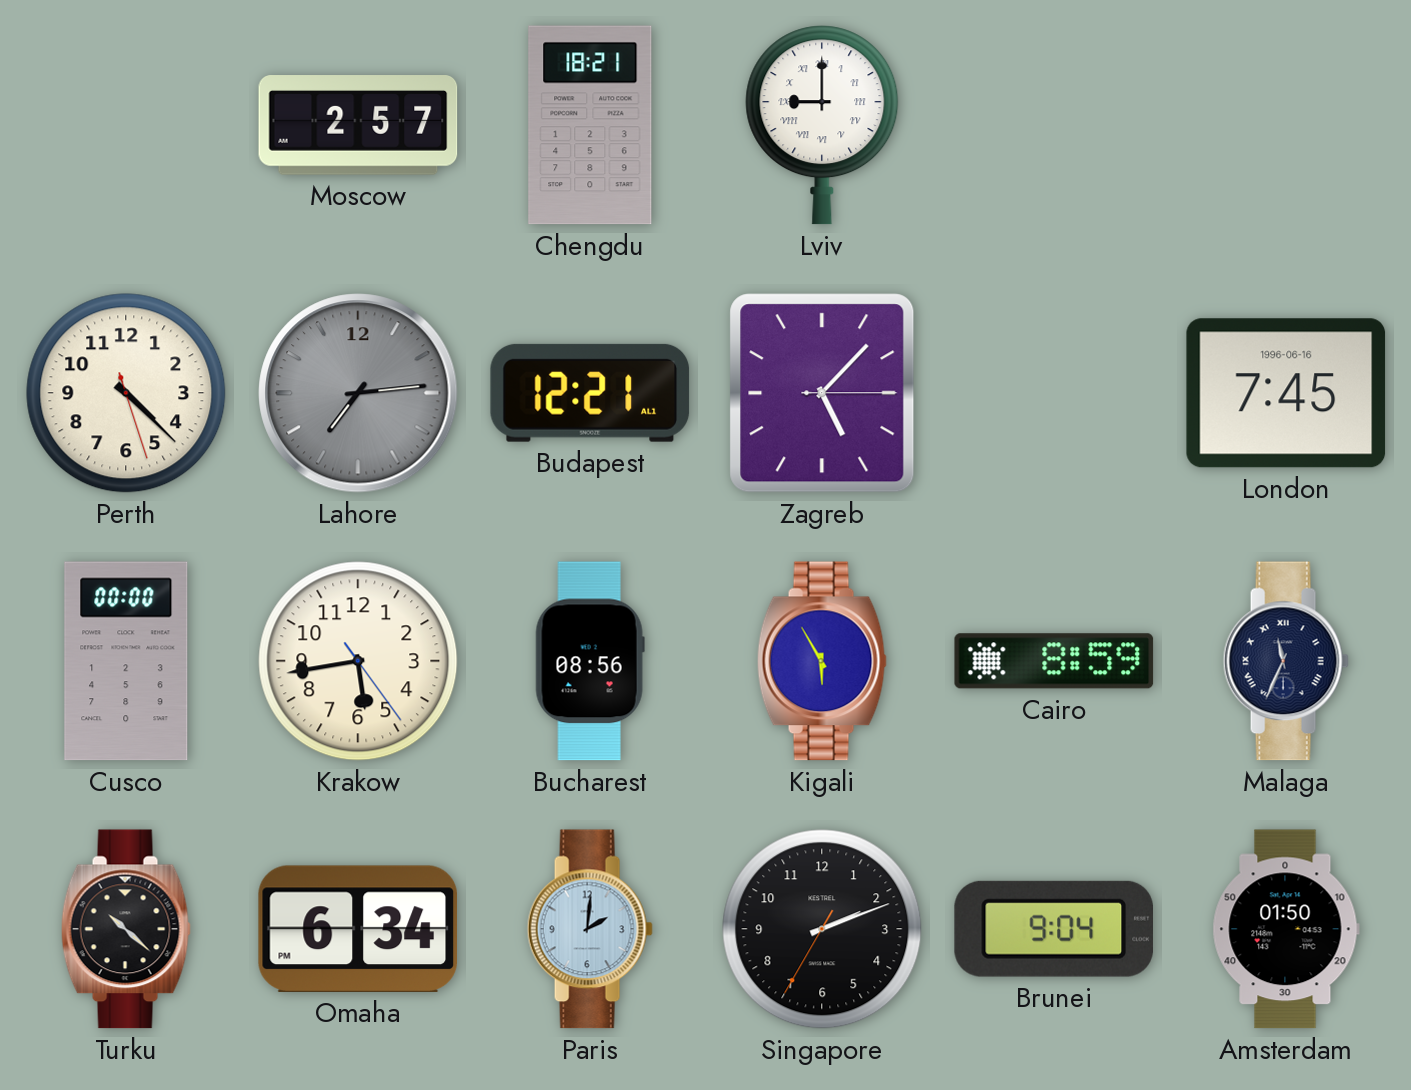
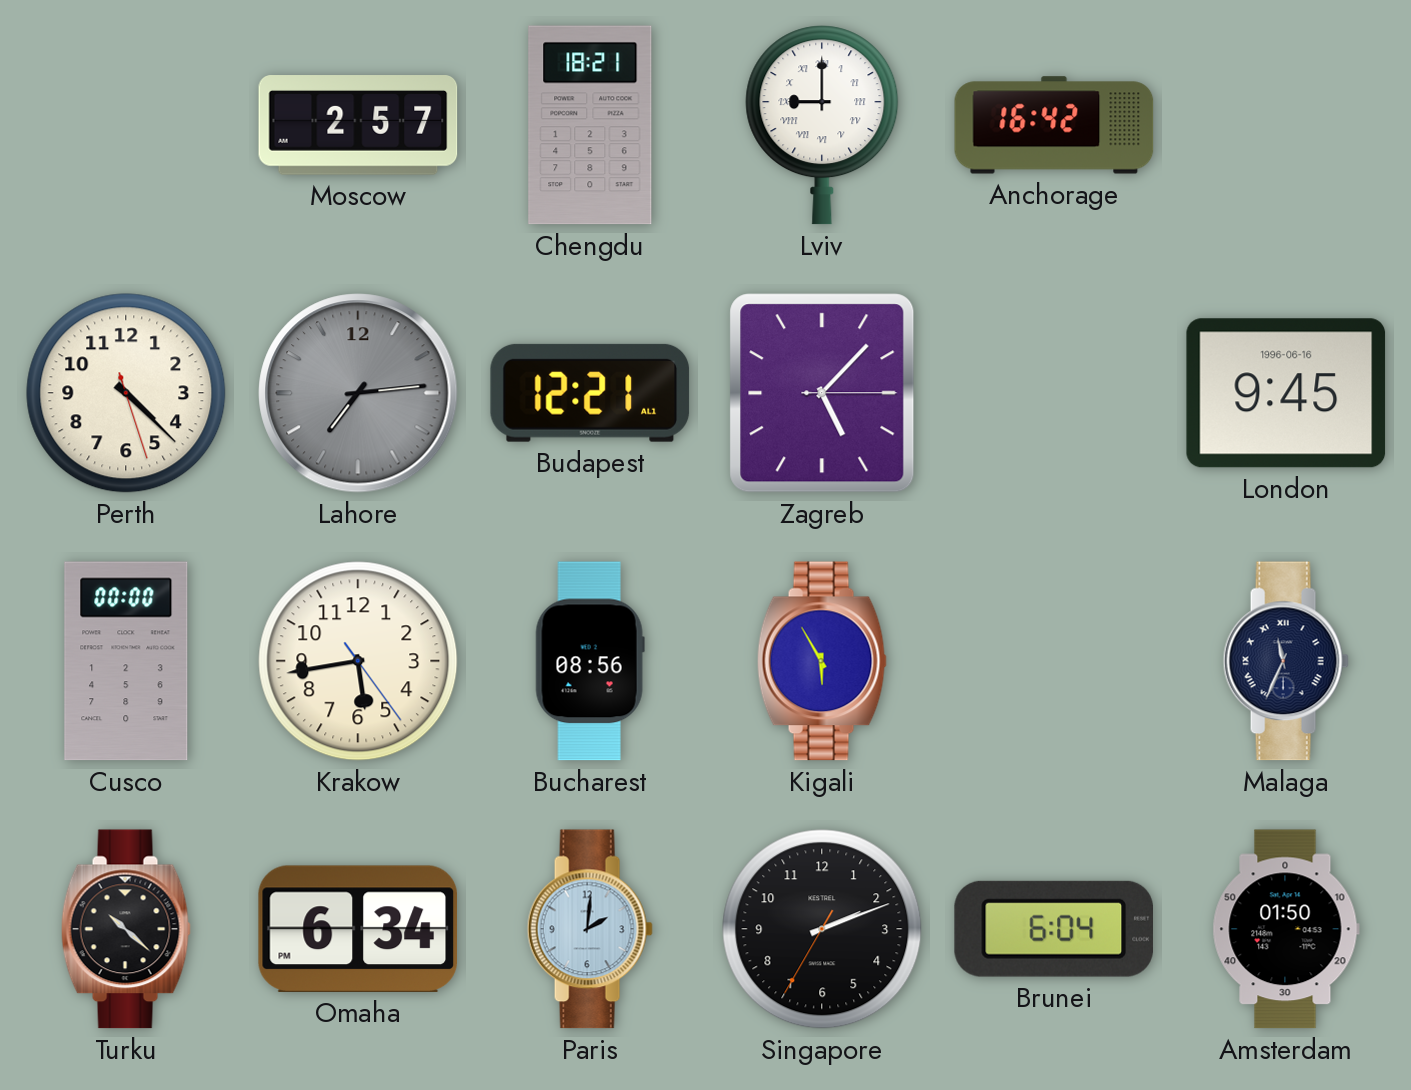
Anchorage: none -> 16:42 (1054, 125)
London: 7:45 -> 9:45 (1286, 393)
Cairo: 8:59 -> none (1054, 661)
Brunei: 9:04 -> 6:04 (1053, 929)
